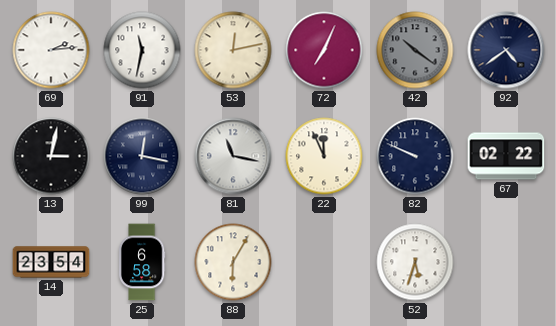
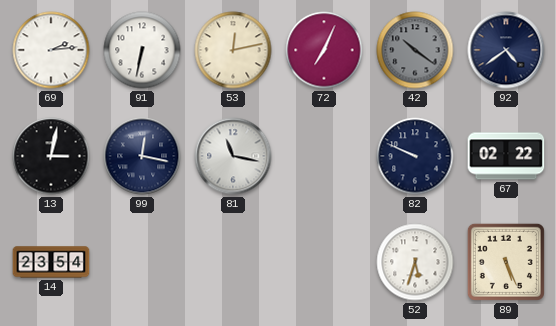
91: 11:32 -> 6:32 (142, 50)
22: 11:56 -> none (324, 156)
25: 6:58 -> none (142, 262)
88: 6:05 -> none (233, 262)
89: none -> 5:26 (506, 262)
